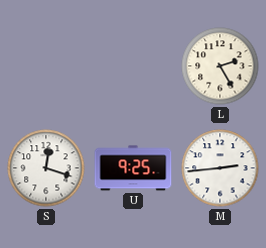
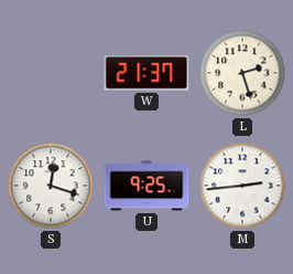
W: none -> 21:37 (146, 74)
L: 2:25 -> 2:27 (242, 73)
